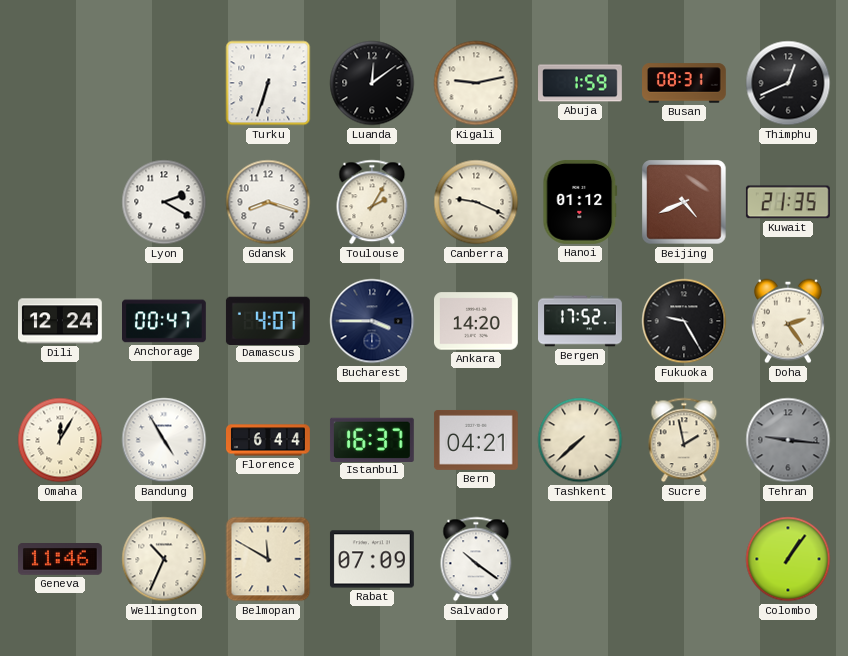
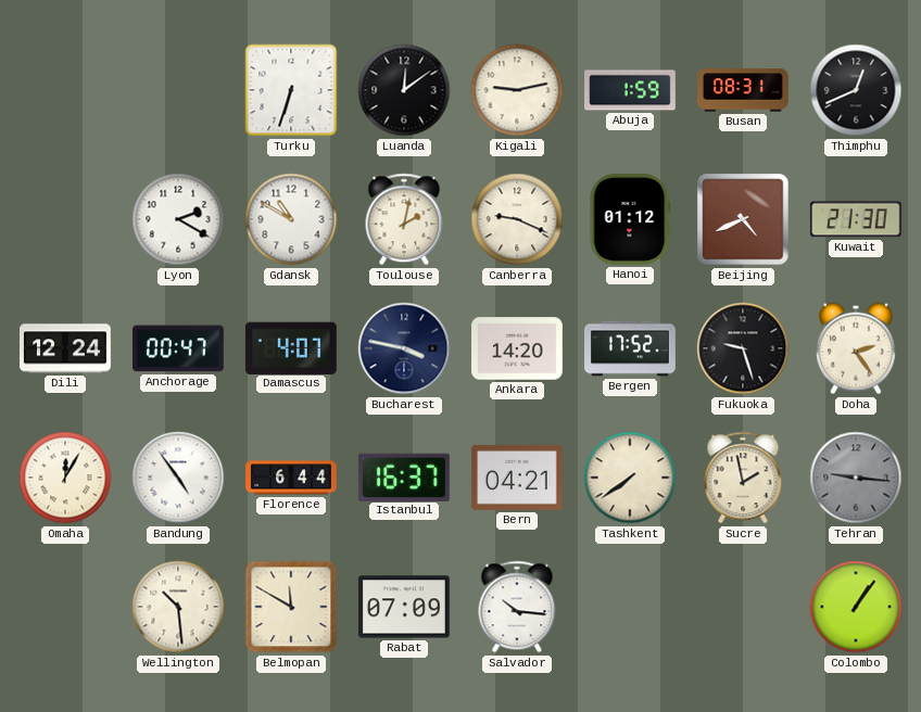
Gdansk: 8:18 -> 10:50 (291, 219)
Toulouse: 2:05 -> 2:02 (404, 219)
Kuwait: 21:35 -> 21:30 (856, 219)
Bucharest: 3:45 -> 3:47 (404, 348)
Fukuoka: 9:25 -> 9:27 (743, 348)
Bandung: 4:55 -> 4:54 (178, 478)
Tashkent: 7:38 -> 7:39 (630, 478)
Geneva: 11:46 -> none (60, 559)
Wellington: 10:34 -> 10:29 (178, 607)
Salvador: 10:21 -> 10:16 (517, 607)
